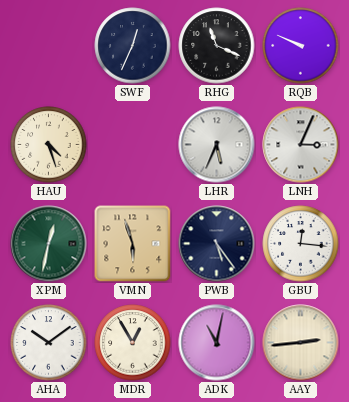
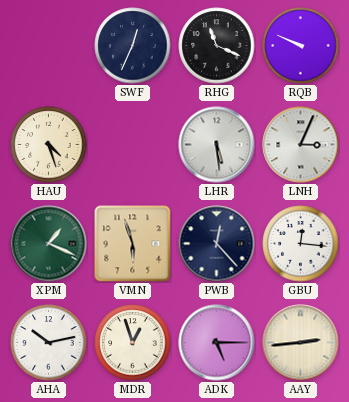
LHR: 5:34 -> 5:29 (217, 145)
XPM: 12:32 -> 1:19 (49, 244)
PWB: 5:24 -> 12:23 (217, 244)
AHA: 10:09 -> 10:13 (49, 343)
MDR: 12:55 -> 12:57 (133, 343)
ADK: 11:02 -> 5:15 (217, 343)
